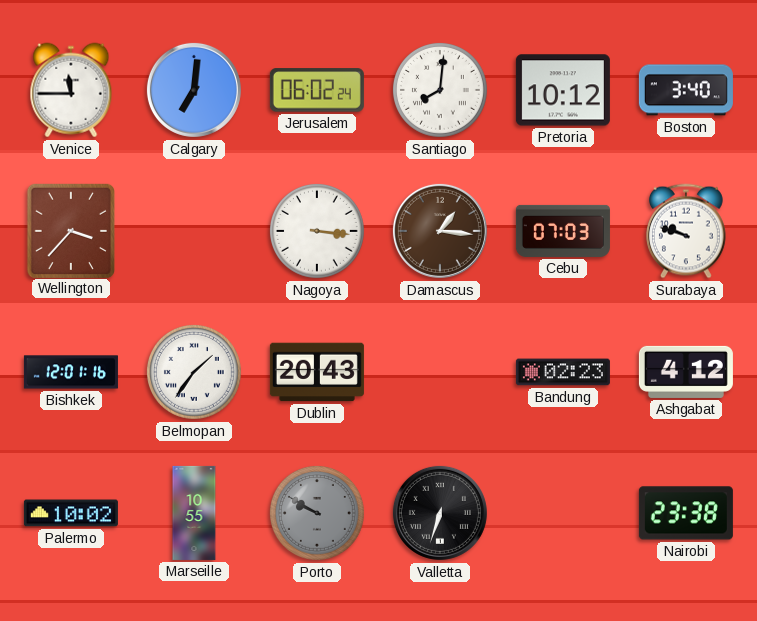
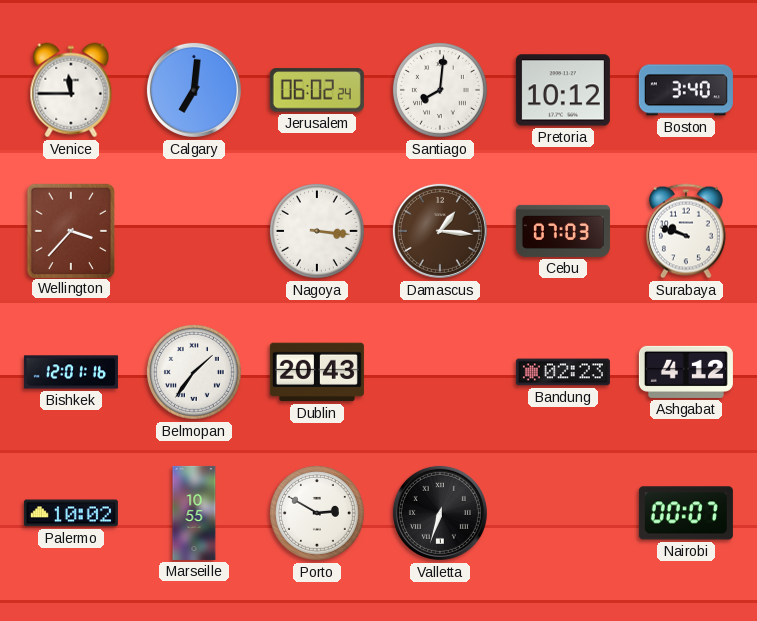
Porto: 9:50 -> 2:50 (317, 513)
Porto dial: grey -> white (317, 513)
Nairobi: 23:38 -> 00:07 (686, 513)
